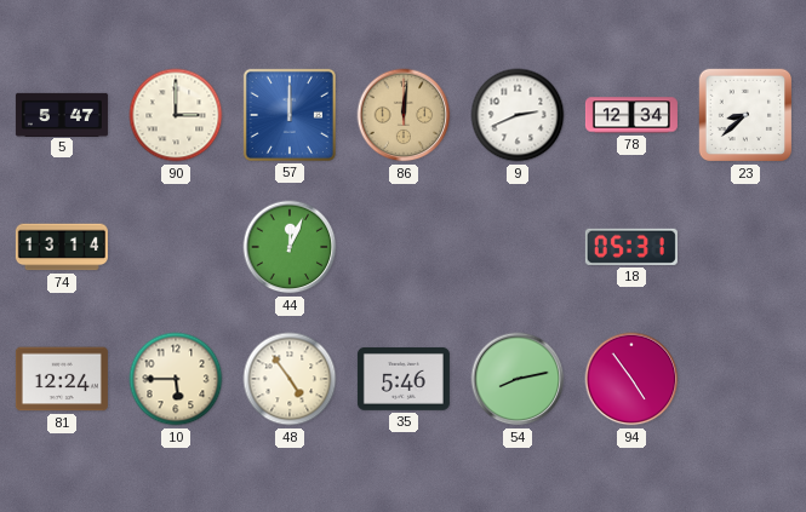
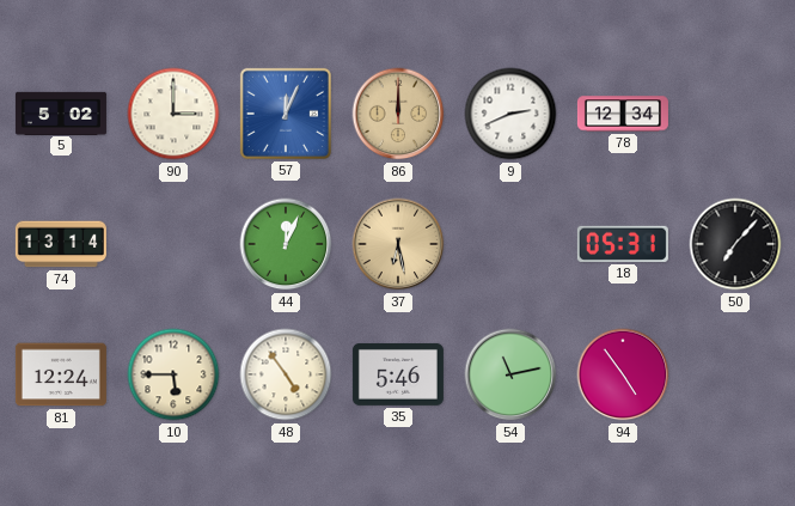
5: 5:47 -> 5:02 (61, 112)
57: 12:00 -> 12:04 (286, 114)
86: 12:01 -> 12:00 (398, 114)
23: 8:38 -> none (745, 115)
37: none -> 6:28 (398, 244)
50: none -> 7:07 (735, 244)
54: 8:13 -> 11:13 (510, 374)
